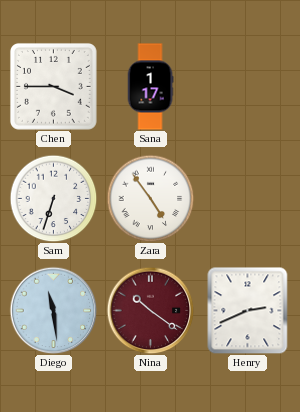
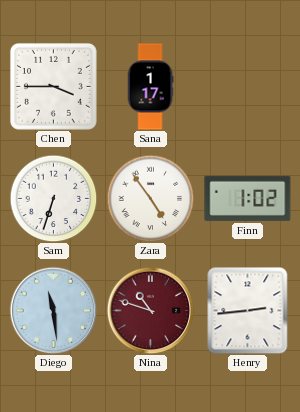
Finn: none -> 1:02 (248, 198)
Nina: 10:21 -> 10:48 (150, 310)
Henry: 2:41 -> 2:44 (248, 310)
